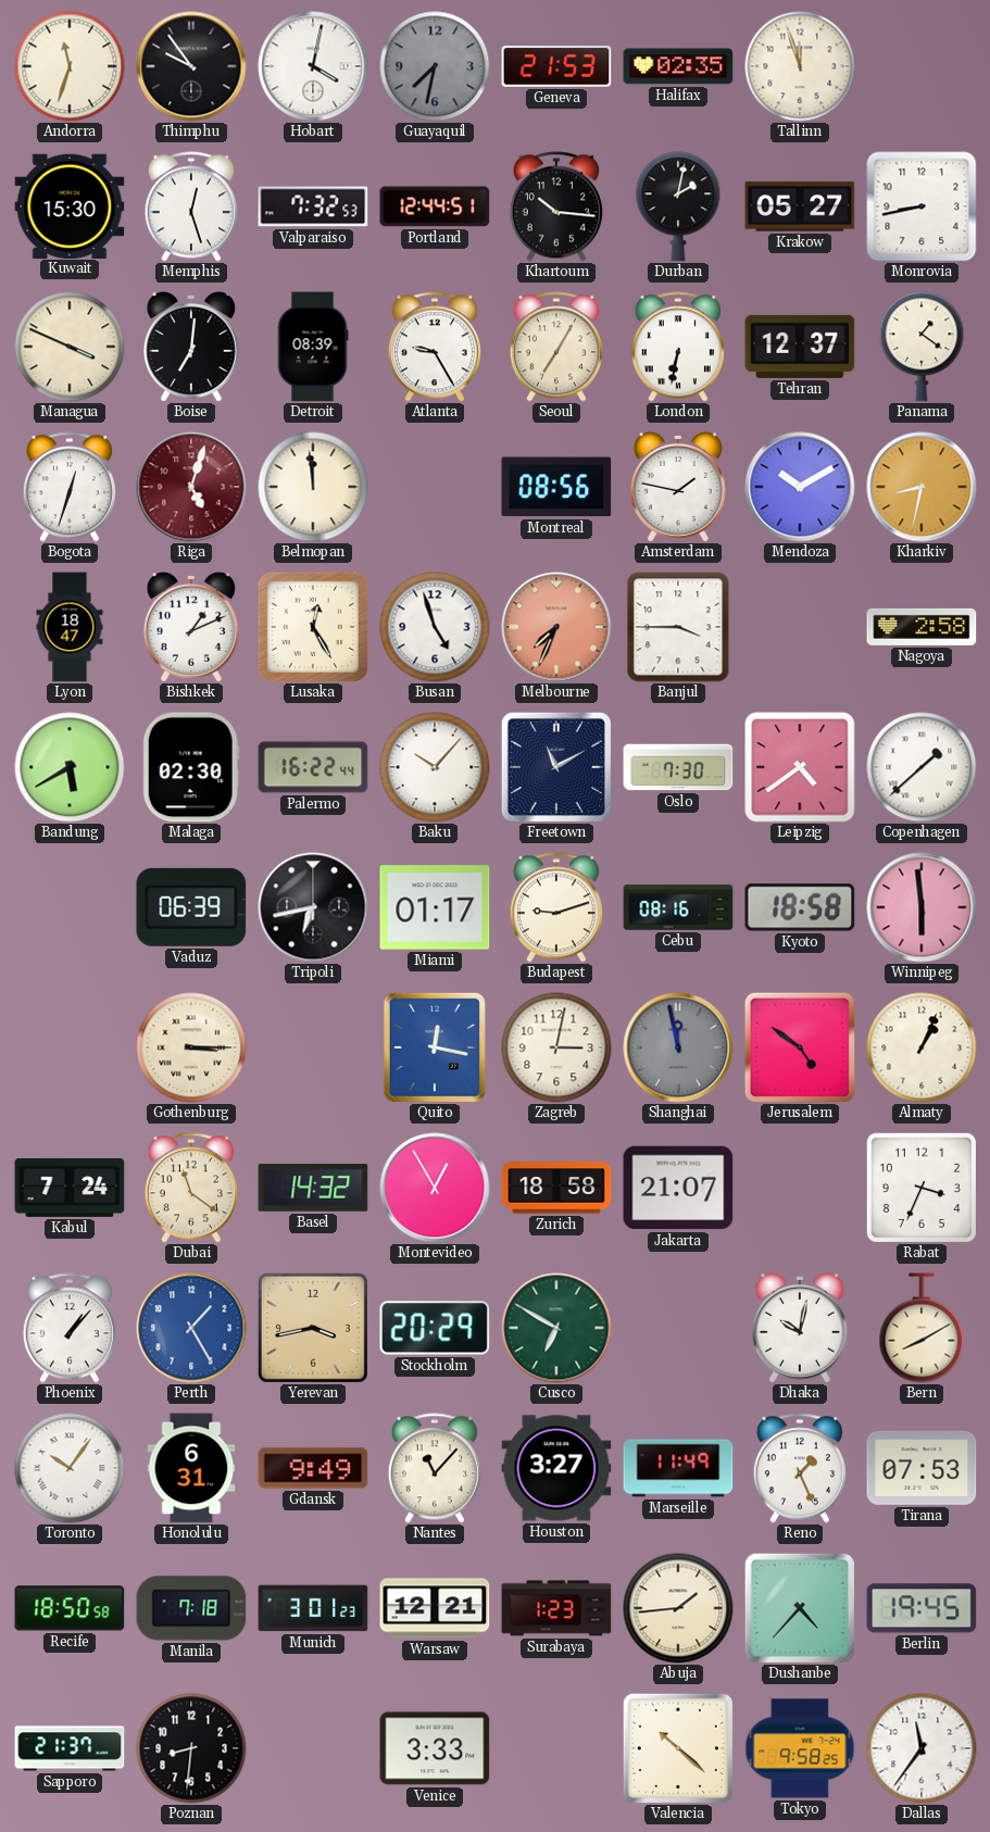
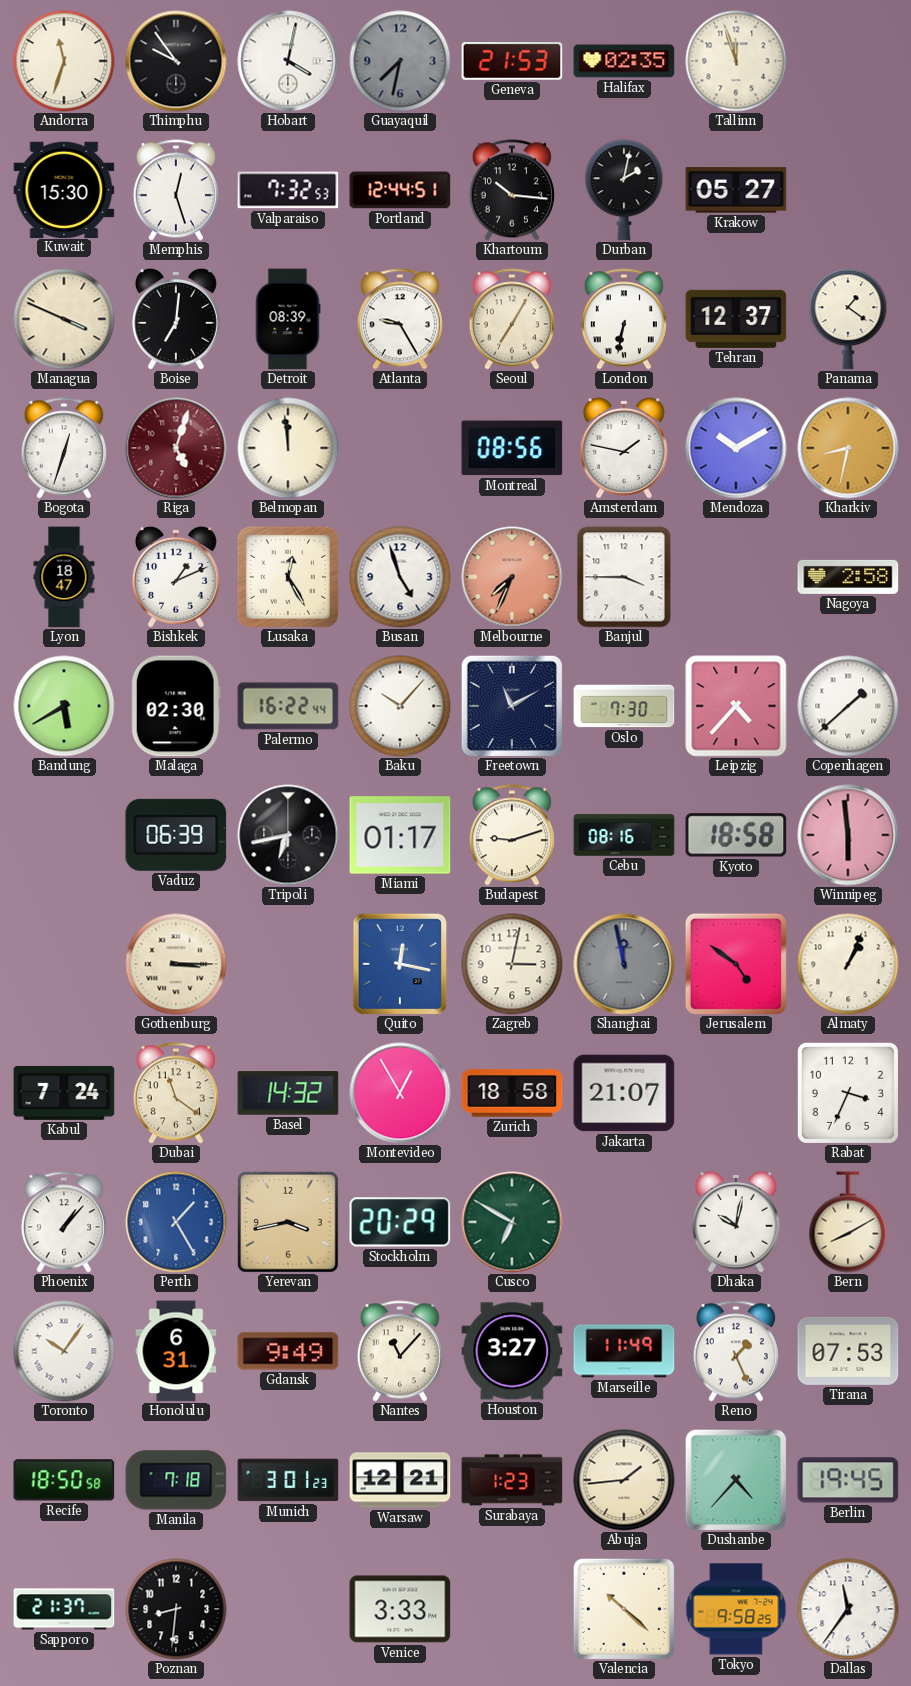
Monrovia: 8:43 -> none (922, 206)
Leipzig: 4:39 -> 4:37 (736, 706)
